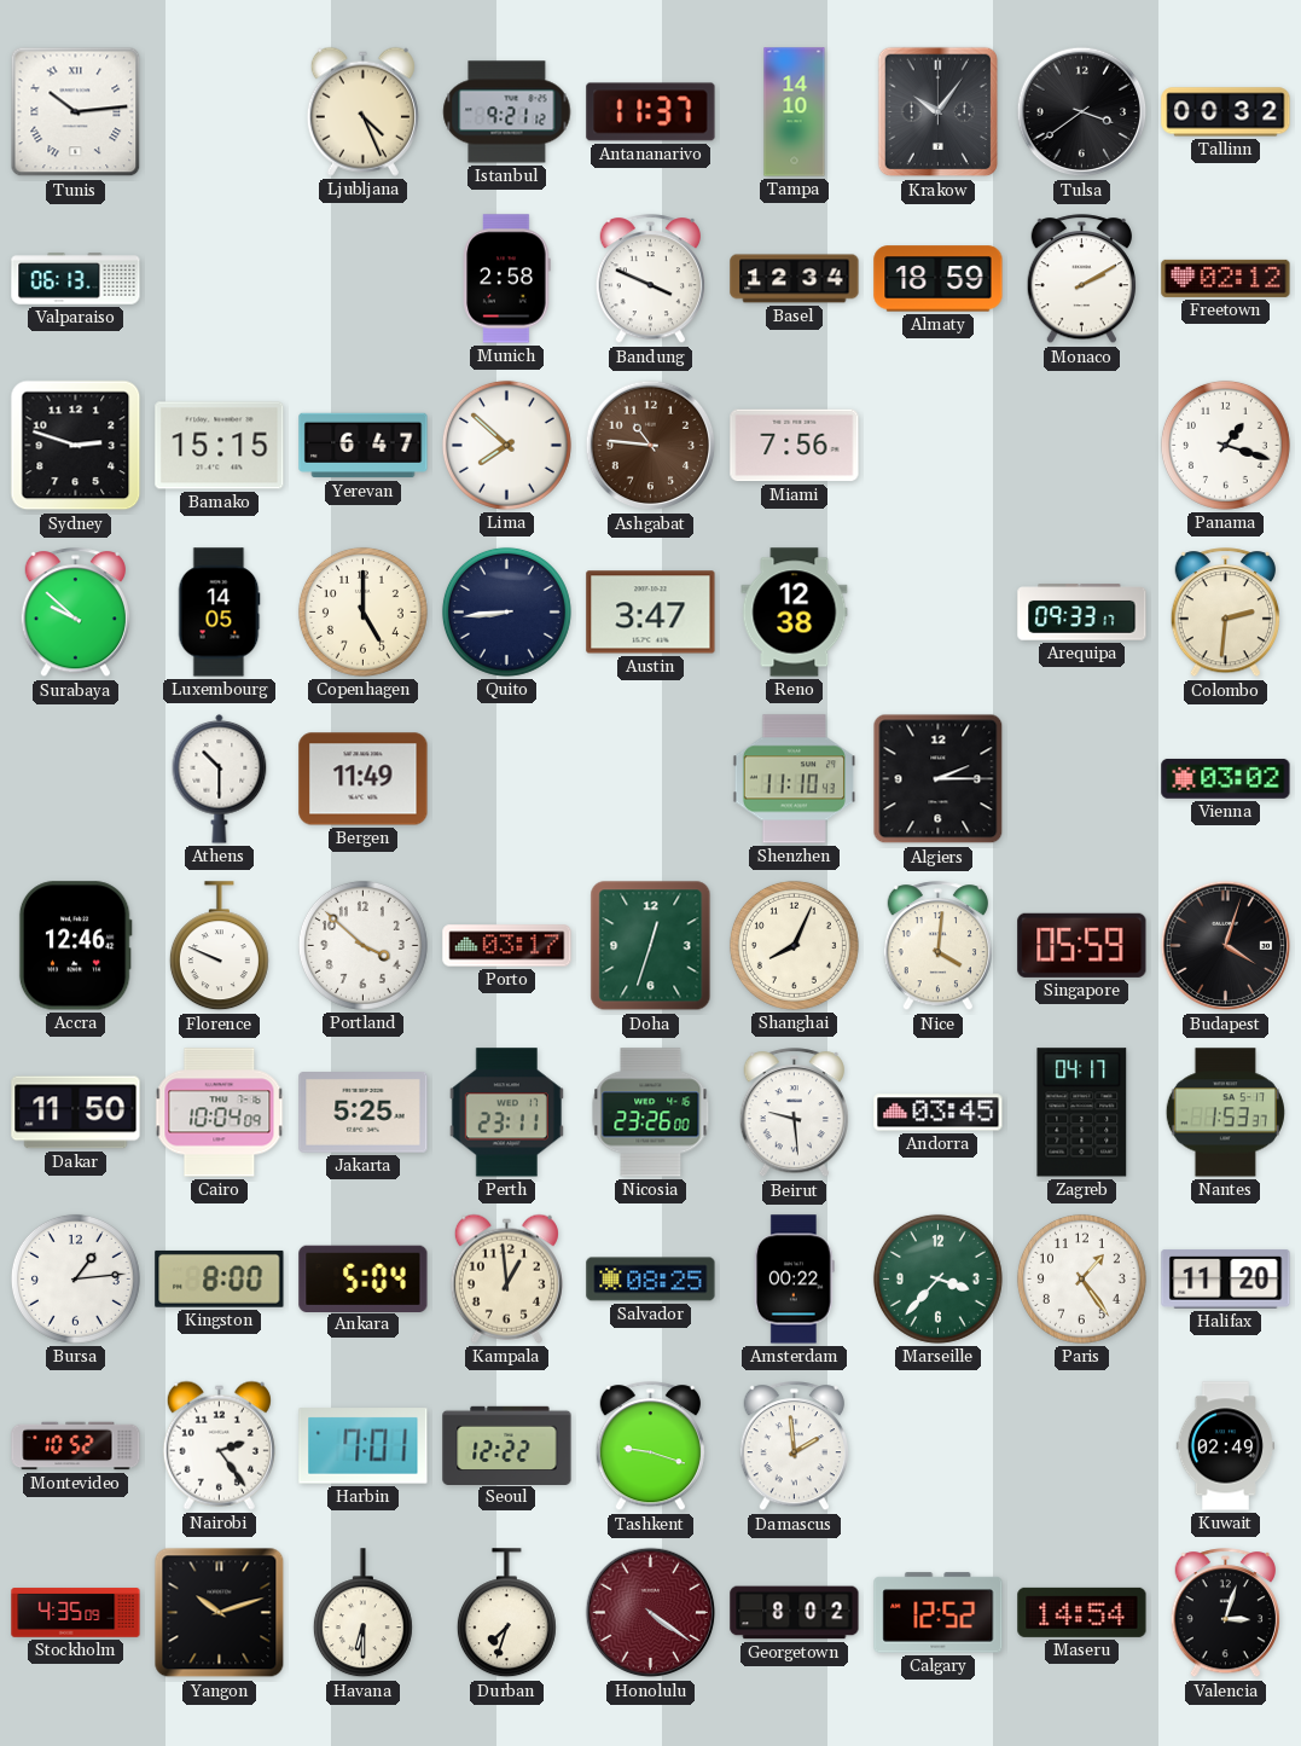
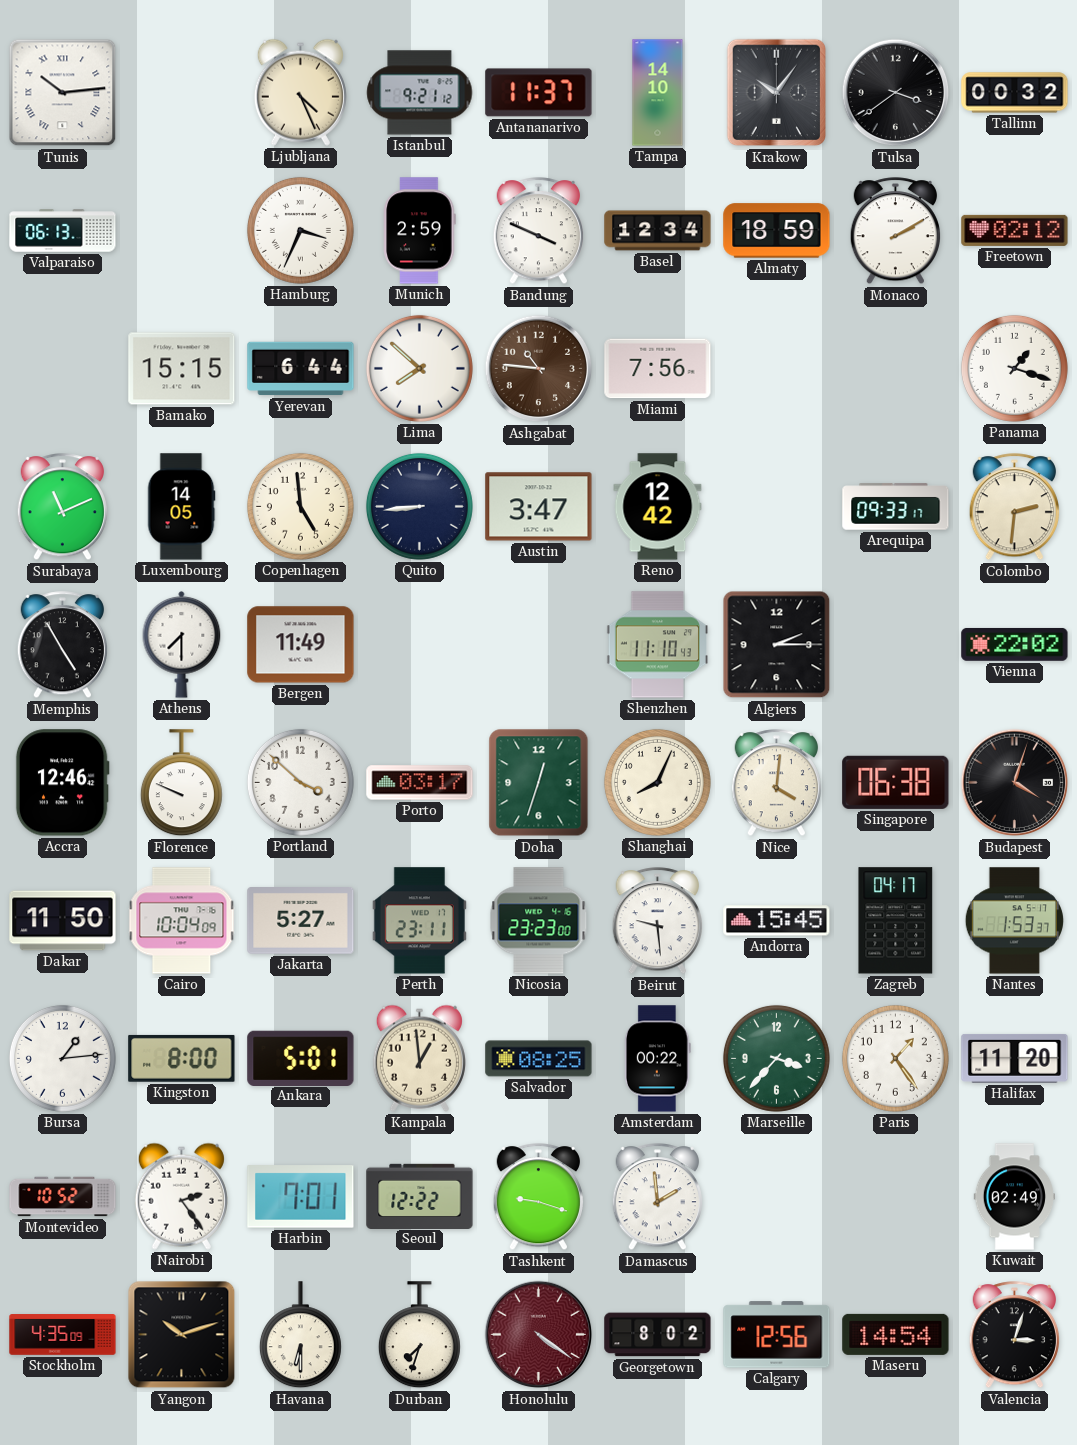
Hamburg: none -> 3:34 (300, 230)
Munich: 2:58 -> 2:59 (420, 231)
Sydney: 2:48 -> none (76, 446)
Yerevan: 6:47 -> 6:44 (301, 369)
Surabaya: 9:52 -> 11:11 (62, 507)
Copenhagen: 5:00 -> 4:59 (300, 506)
Reno: 12:38 -> 12:42 (658, 507)
Memphis: none -> 4:55 (62, 645)
Athens: 10:30 -> 7:30 (182, 645)
Vienna: 03:02 -> 22:02 (1015, 644)
Singapore: 05:59 -> 06:38 (896, 782)
Jakarta: 5:25 -> 5:27 (301, 921)
Nicosia: 23:26 -> 23:23 (539, 921)
Andorra: 03:45 -> 15:45 (777, 921)
Ankara: 5:04 -> 5:01 (301, 1058)
Calgary: 12:52 -> 12:56 (777, 1335)
